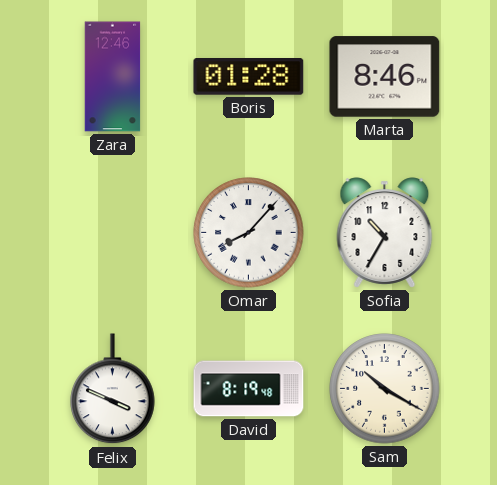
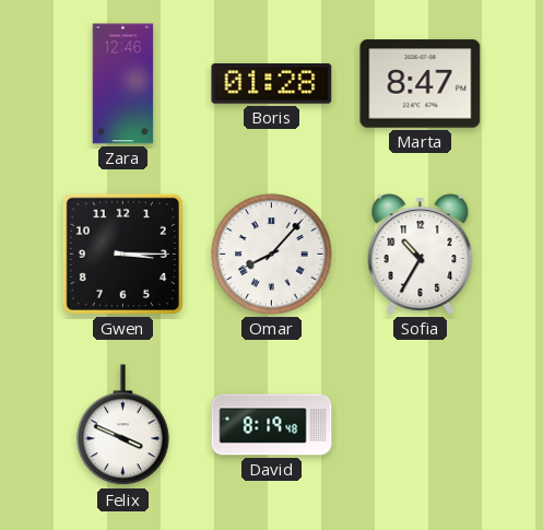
Marta: 8:46 -> 8:47 (421, 84)
Gwen: none -> 3:15 (122, 254)
Sam: 10:20 -> none (385, 389)
